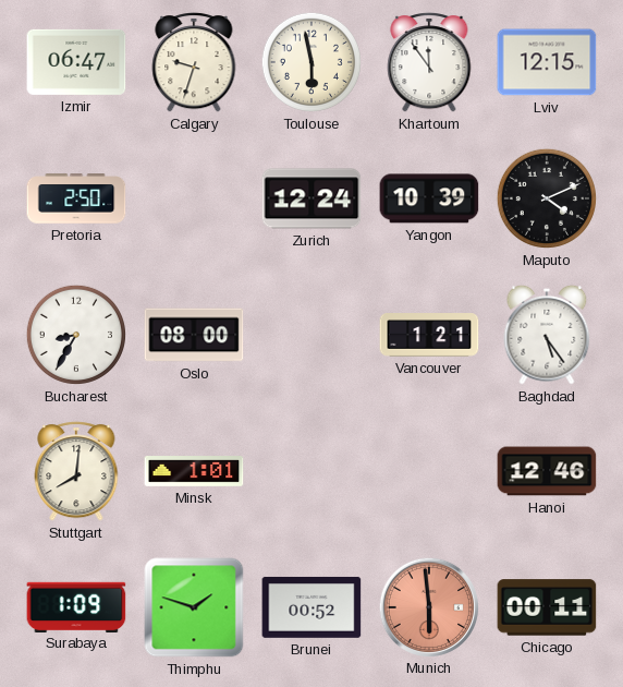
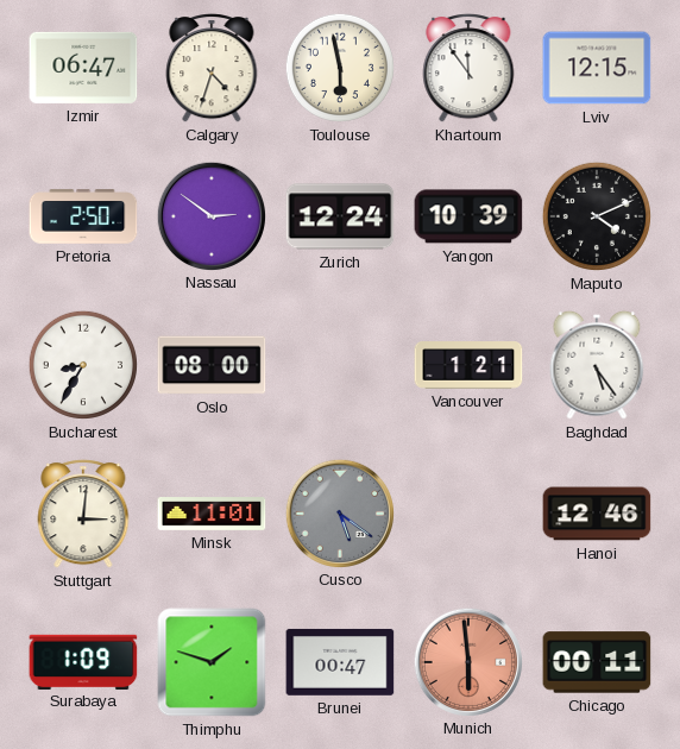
Calgary: 9:33 -> 4:33 (212, 68)
Nassau: none -> 2:51 (210, 215)
Stuttgart: 8:01 -> 3:01 (83, 514)
Minsk: 1:01 -> 11:01 (212, 515)
Cusco: none -> 5:21 (339, 512)
Brunei: 00:52 -> 00:47 (340, 662)
